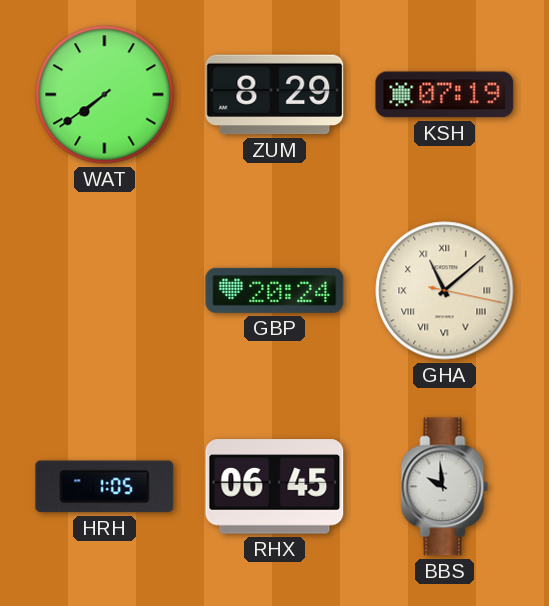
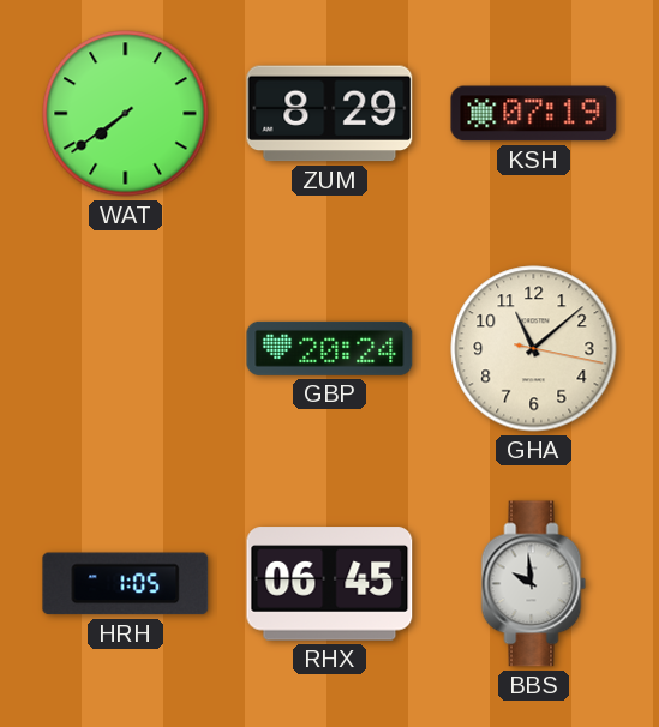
GHA numerals: Roman -> Arabic (534, 349)
